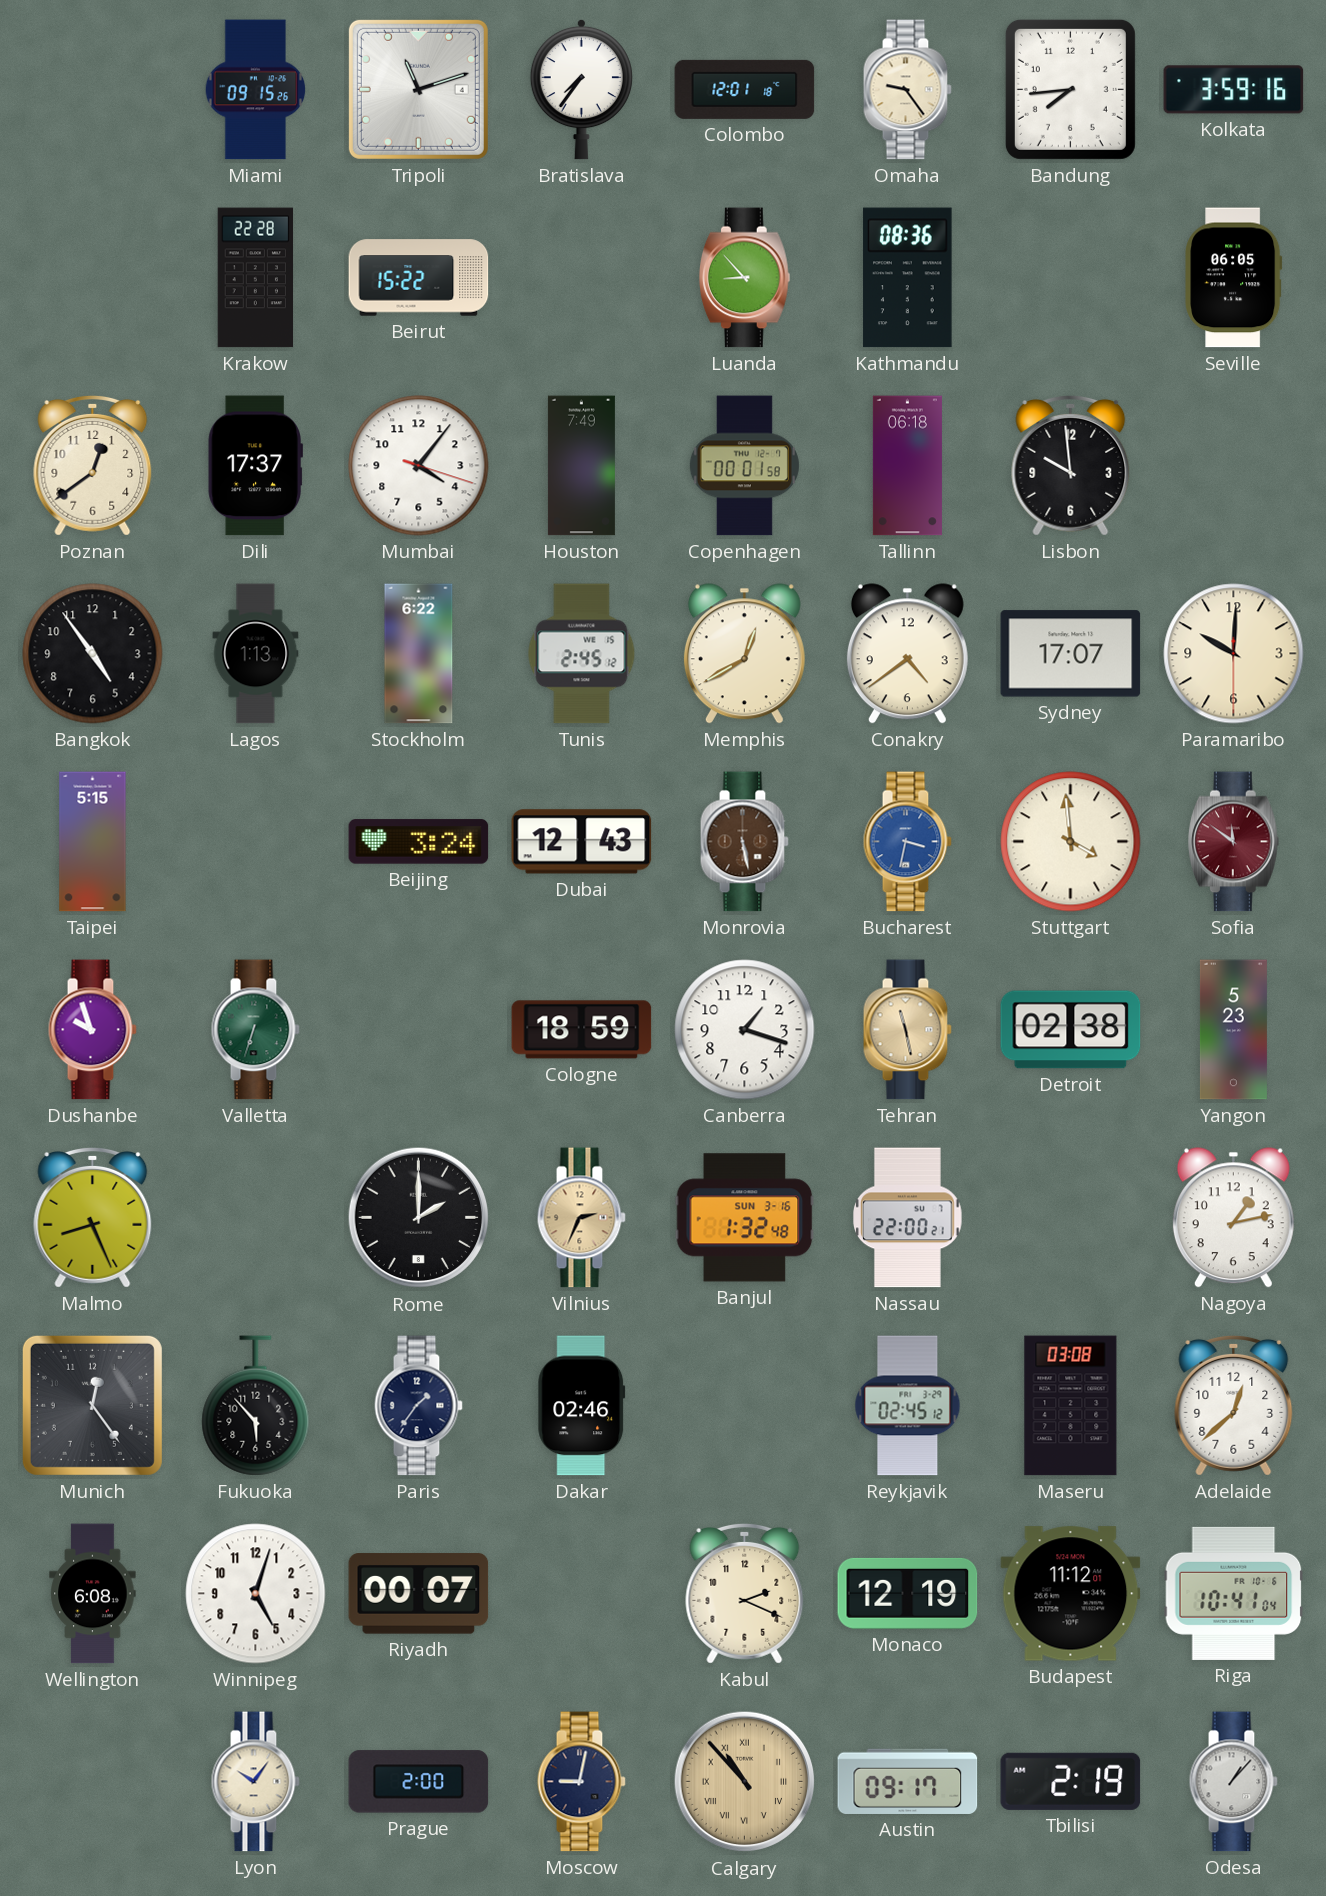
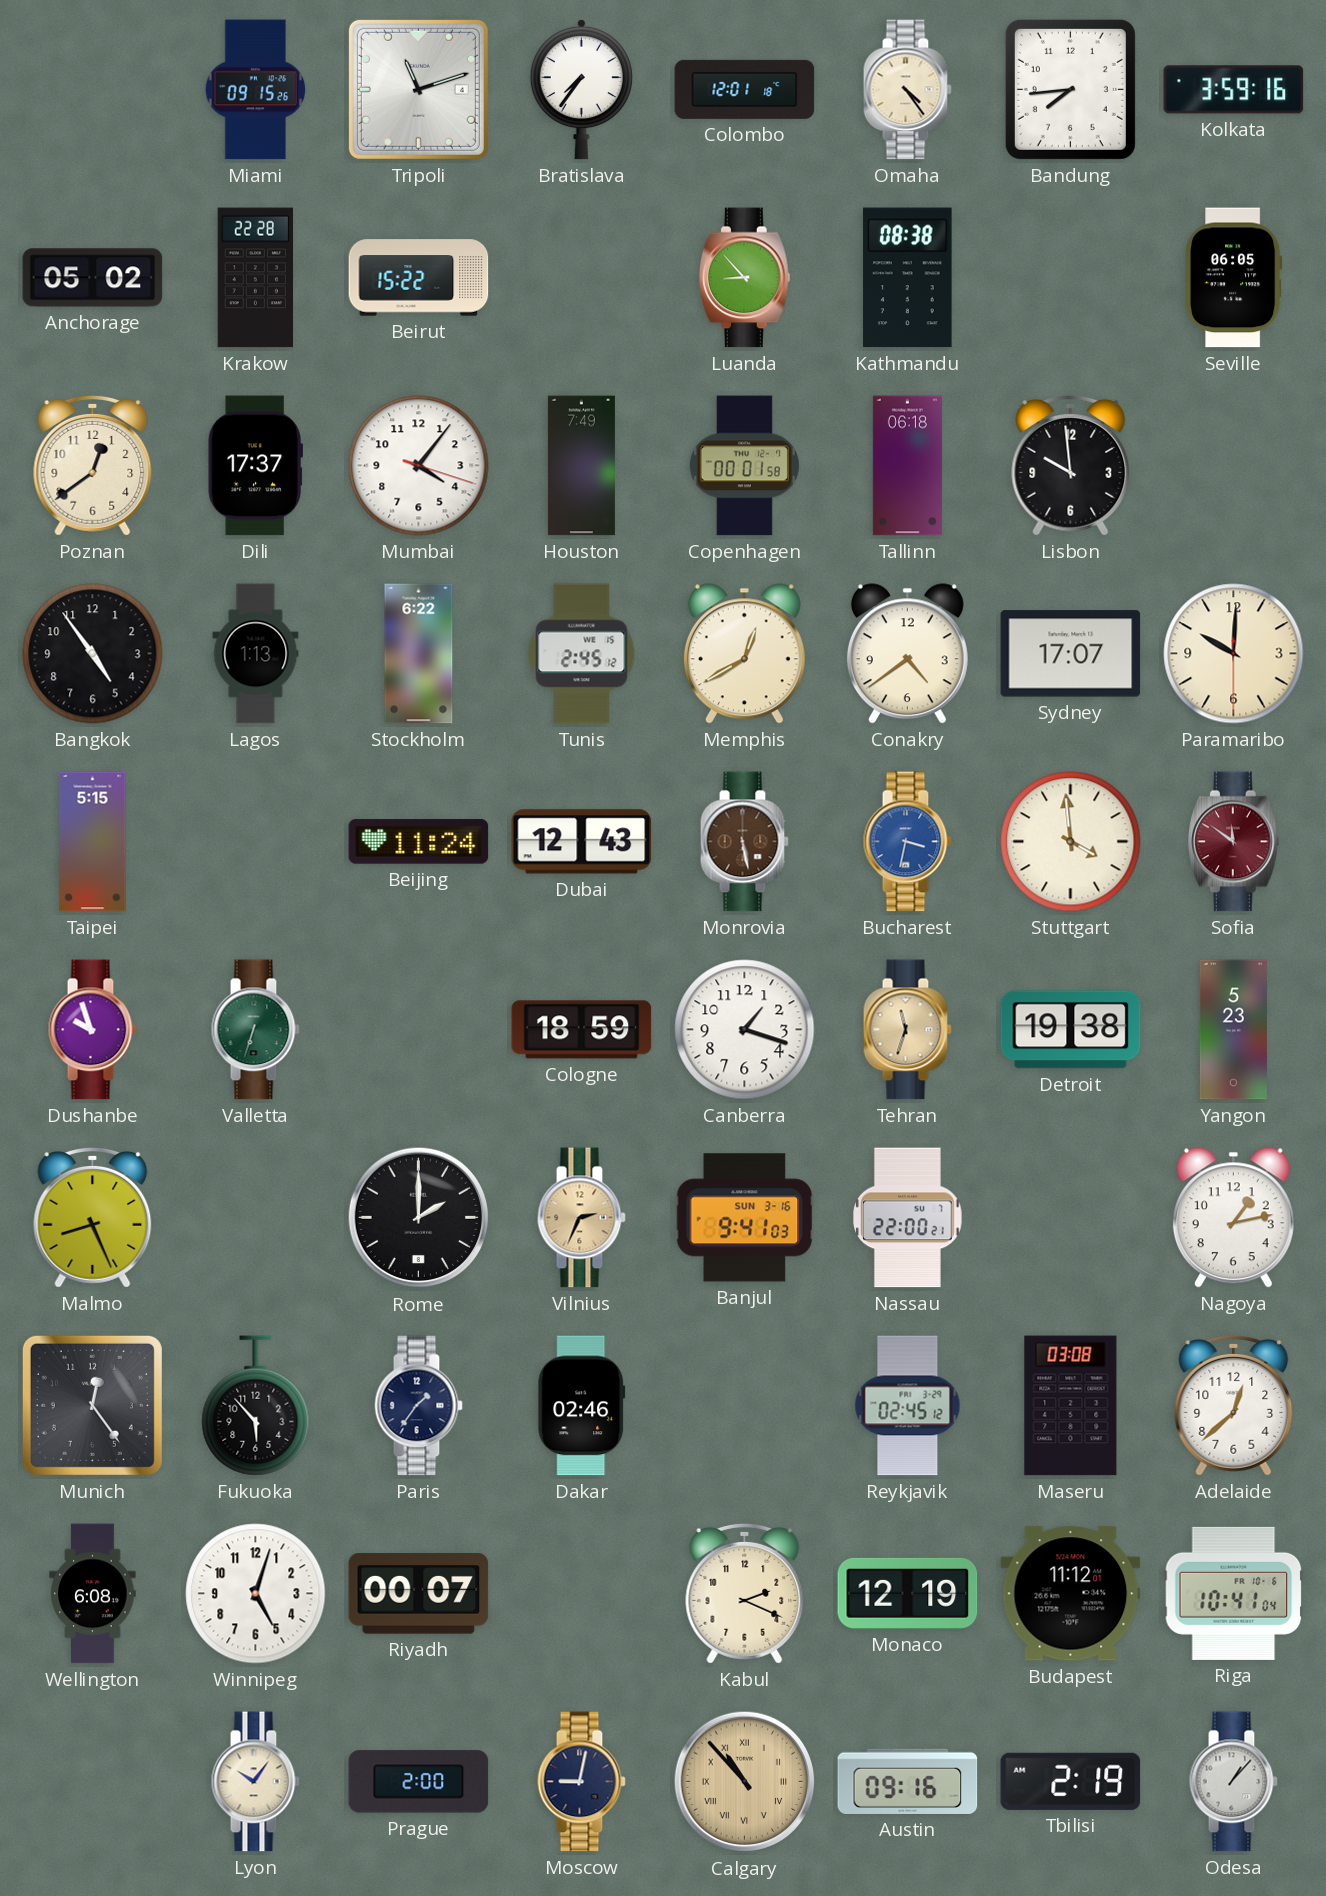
Omaha: 9:24 -> 4:24 (907, 90)
Anchorage: none -> 05:02 (93, 278)
Kathmandu: 08:36 -> 08:38 (908, 278)
Beijing: 3:24 -> 11:24 (419, 842)
Tehran: 11:28 -> 11:33 (907, 1030)
Detroit: 02:38 -> 19:38 (1071, 1030)
Banjul: 1:32 -> 9:41 (745, 1218)
Austin: 09:17 -> 09:16 (908, 1781)
